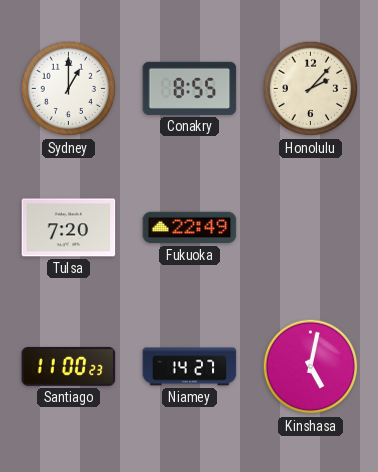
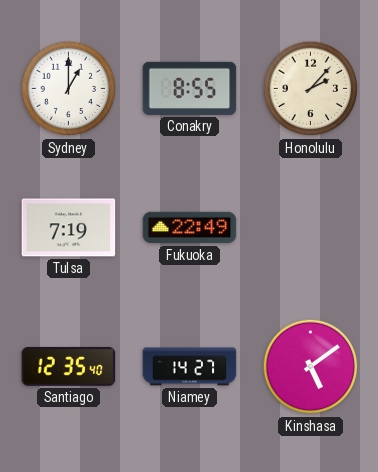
Tulsa: 7:20 -> 7:19 (69, 228)
Santiago: 11:00 -> 12:35 (69, 366)
Kinshasa: 5:02 -> 5:09 (311, 367)
